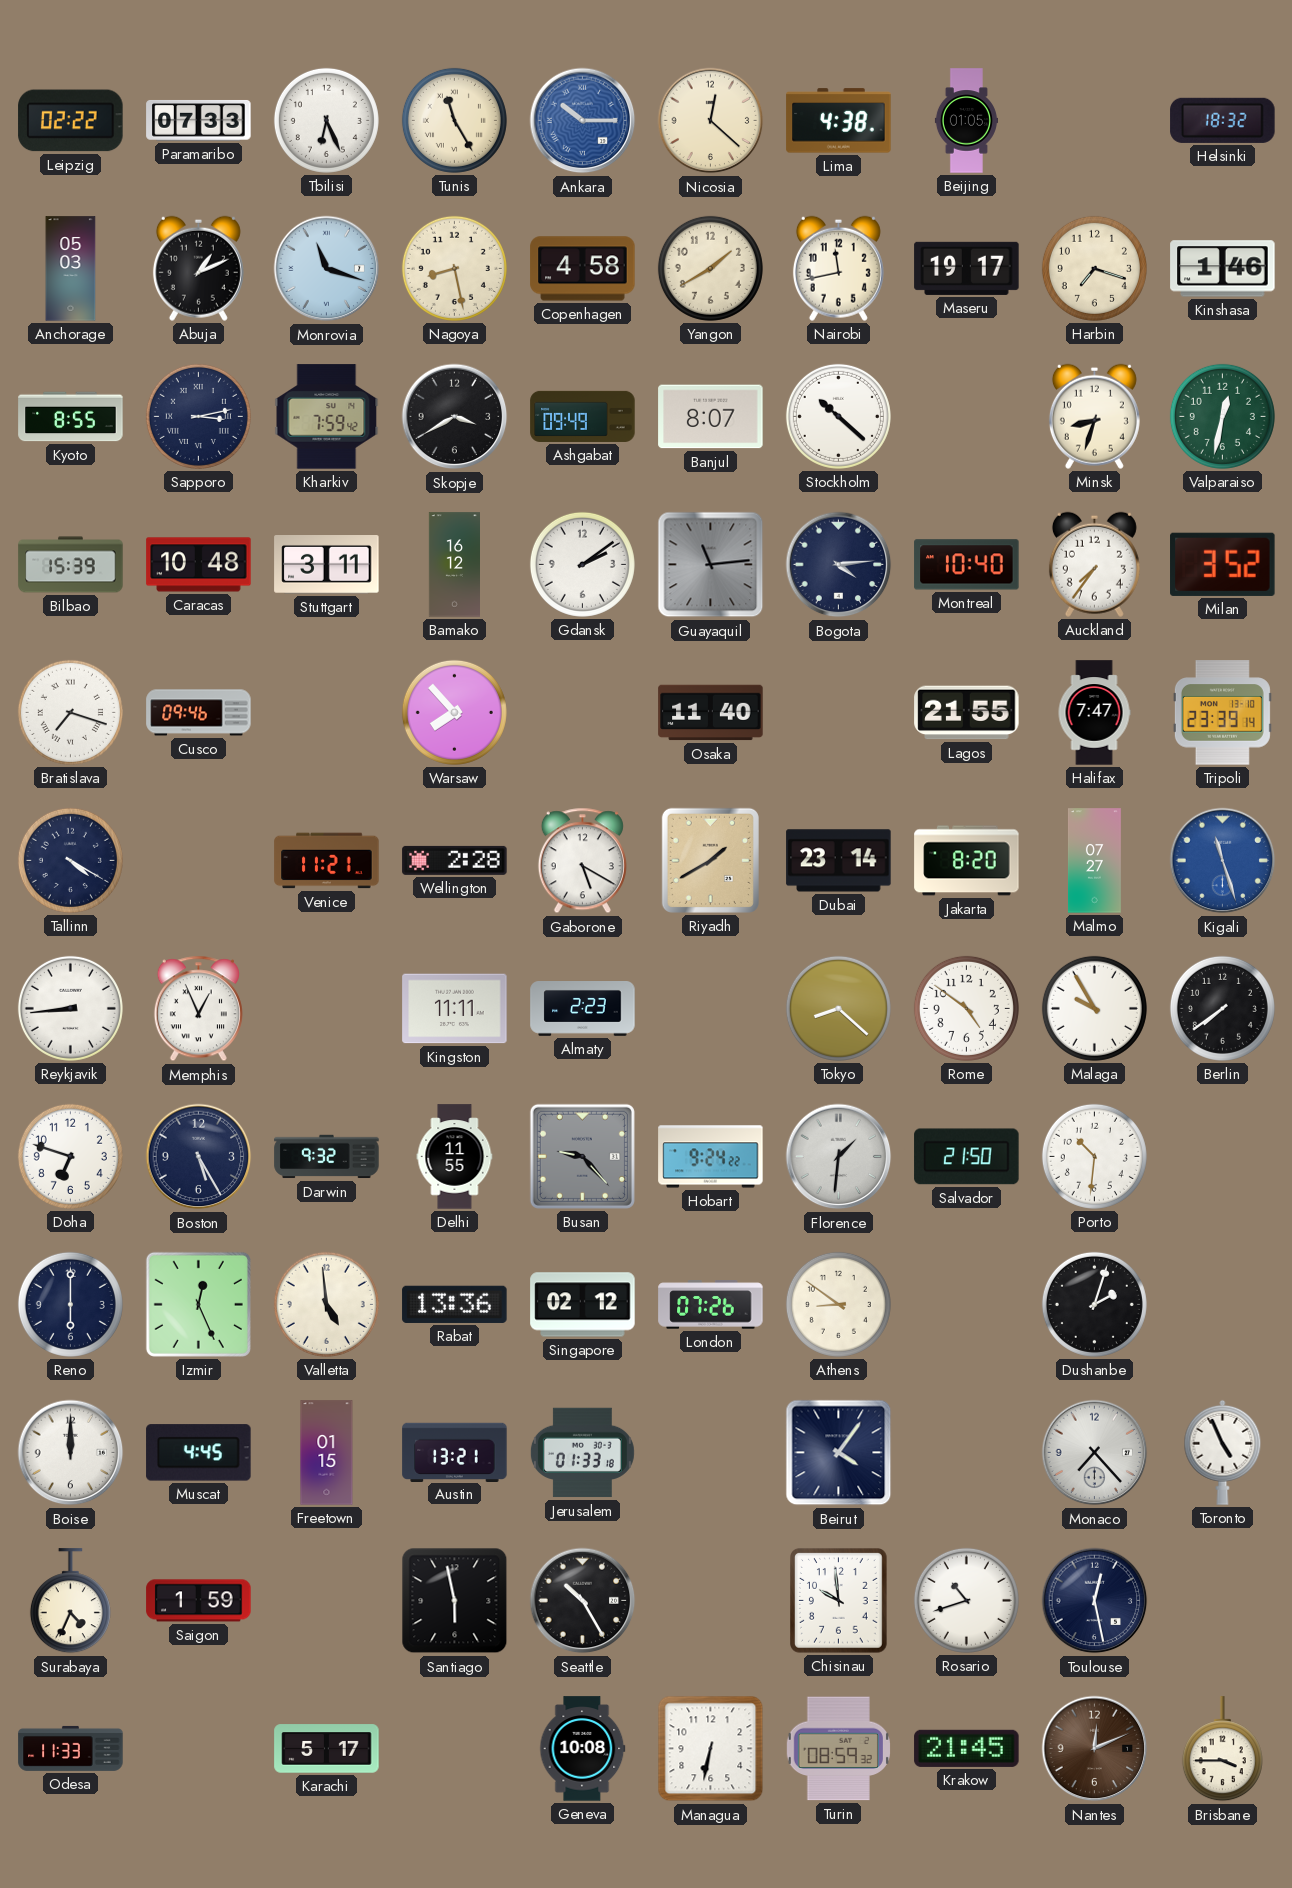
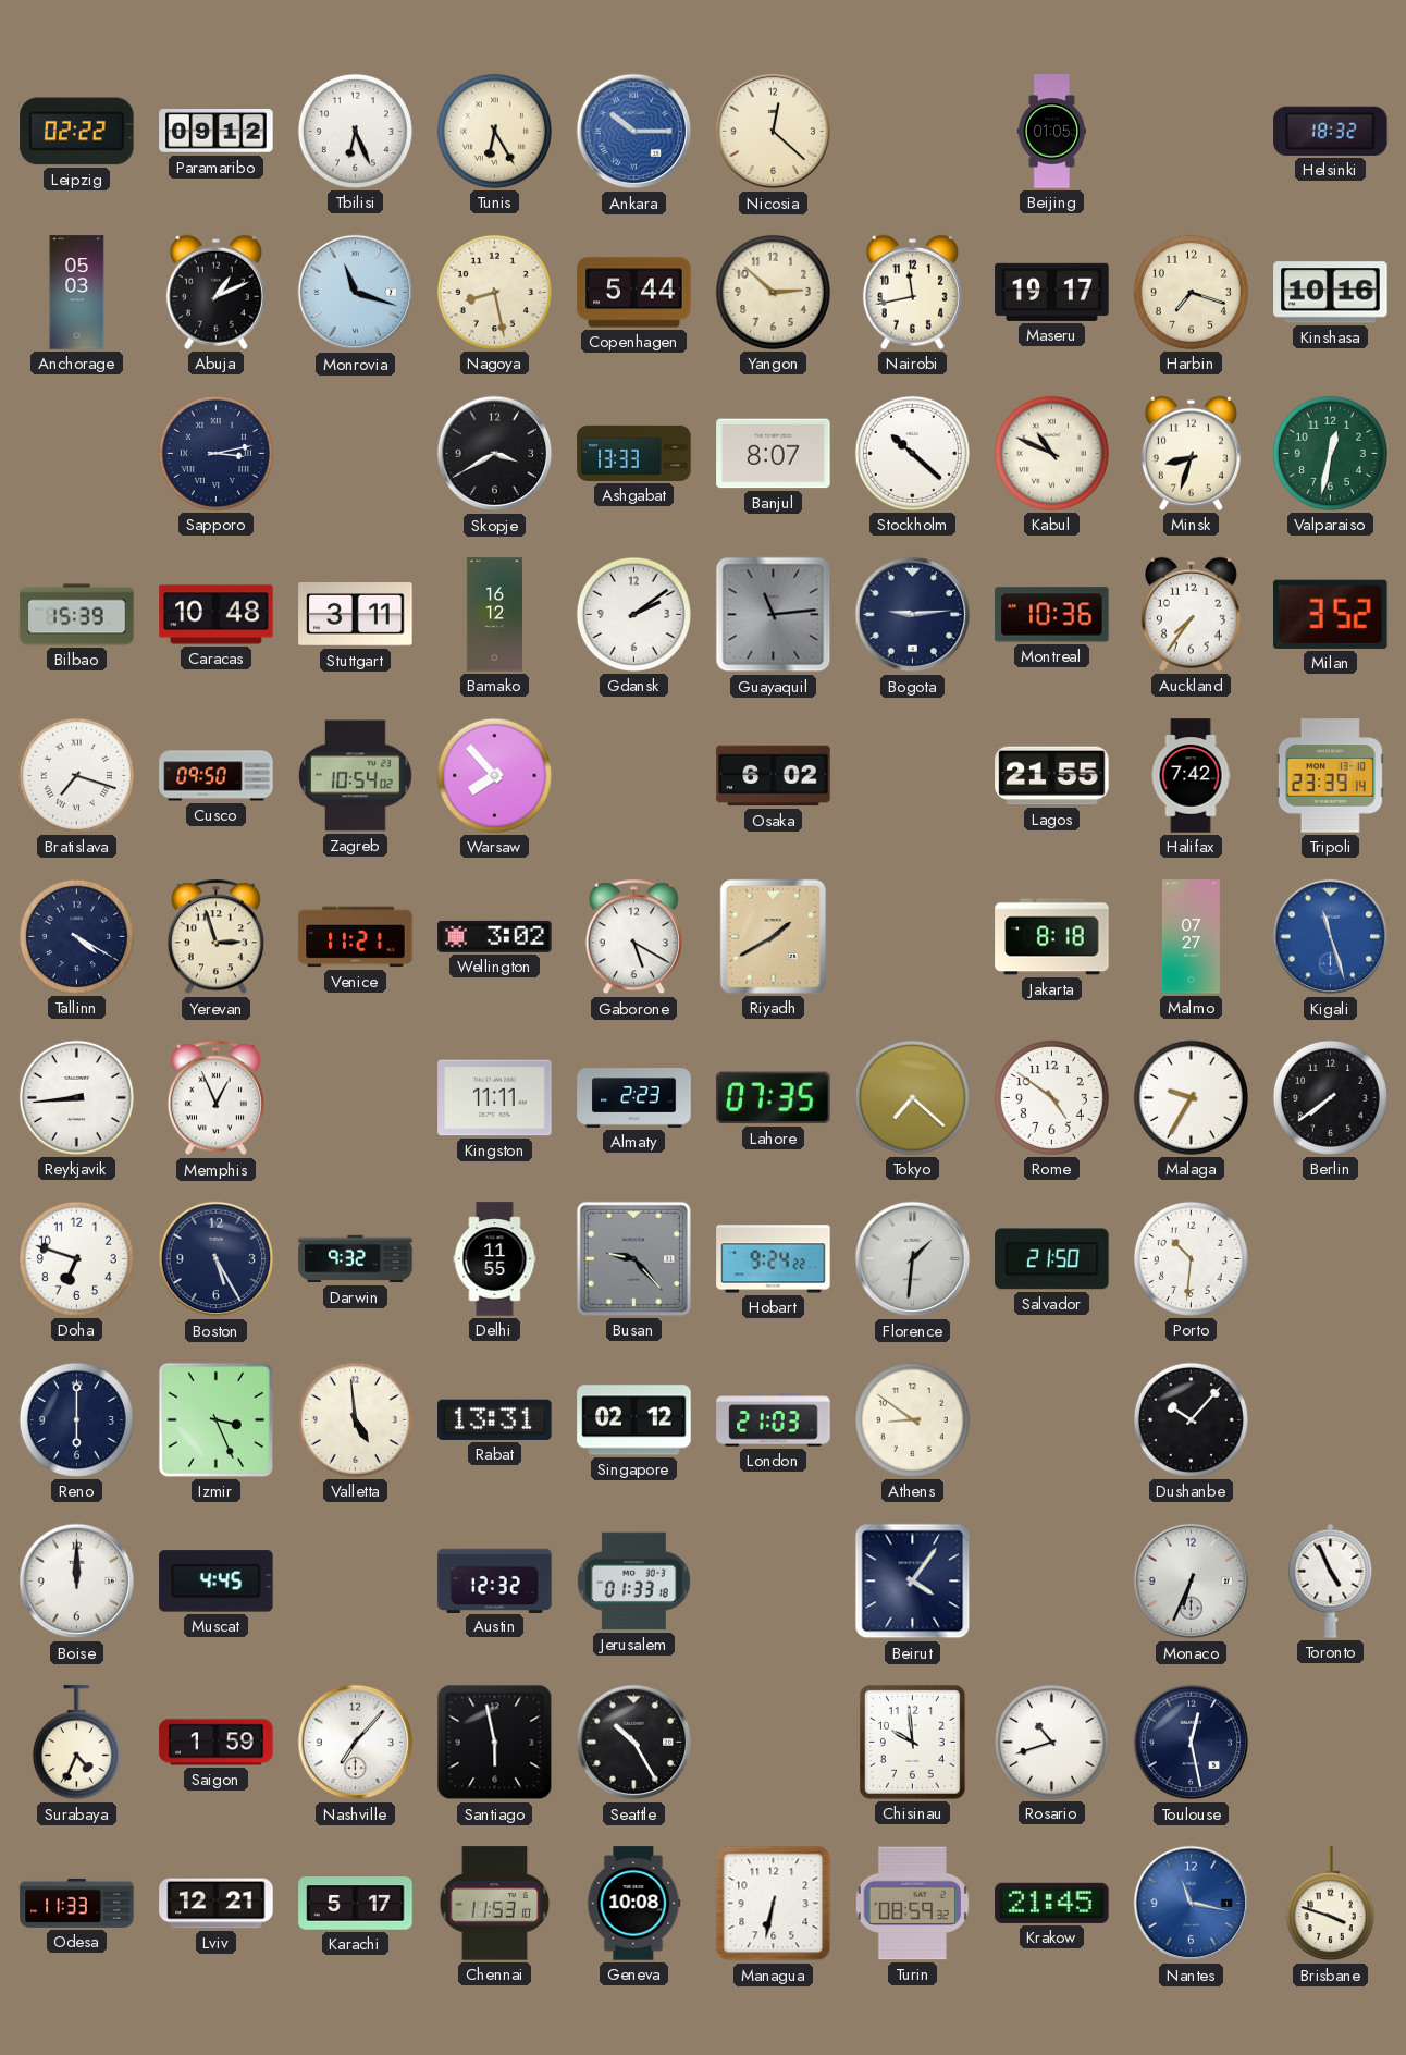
Paramaribo: 07:33 -> 09:12 (217, 132)
Tunis: 11:25 -> 6:25 (494, 131)
Lima: 4:38 -> none (839, 121)
Copenhagen: 4:58 -> 5:44 (634, 293)
Yangon: 1:40 -> 2:52 (773, 292)
Kinshasa: 1:46 -> 10:16 (1331, 293)
Kyoto: 8:55 -> none (71, 417)
Kharkiv: 7:59 -> none (327, 417)
Ashgabat: 09:49 -> 13:33 (634, 453)
Kabul: none -> 10:49 (1051, 453)
Bogota: 4:14 -> 9:14 (913, 615)
Montreal: 10:40 -> 10:36 (1052, 615)
Cusco: 09:46 -> 09:50 (217, 776)
Zagreb: none -> 10:54 (356, 776)
Osaka: 11:40 -> 6:02 (774, 776)
Halifax: 7:47 -> 7:42 (1191, 776)
Yerevan: none -> 2:57 (215, 937)
Wellington: 2:28 -> 3:02 (495, 936)
Dubai: 23:14 -> none (839, 861)
Jakarta: 8:20 -> 8:18 (1052, 937)
Lahore: none -> 07:35 (774, 1098)
Tokyo: 8:22 -> 7:22 (912, 1097)
Malaga: 9:55 -> 9:35 (1191, 1097)
Izmir: 12:26 -> 3:26 (215, 1419)
Rabat: 13:36 -> 13:31 (495, 1419)
London: 07:26 -> 21:03 (774, 1420)
Dushanbe: 2:03 -> 10:07 (1191, 1419)
Freetown: 01:15 -> none (327, 1453)
Austin: 13:21 -> 12:32 (495, 1580)
Monaco: 7:23 -> 6:34 (1192, 1582)
Nashville: none -> 7:07 (356, 1743)
Lviv: none -> 12:21 (217, 1904)
Chennai: none -> 11:53 (495, 1904)
Nantes: 12:11 -> 11:17 (1192, 1904)
Nantes dial: brown -> blue (1192, 1904)
Brisbane: 3:45 -> 3:48 (1330, 1904)
